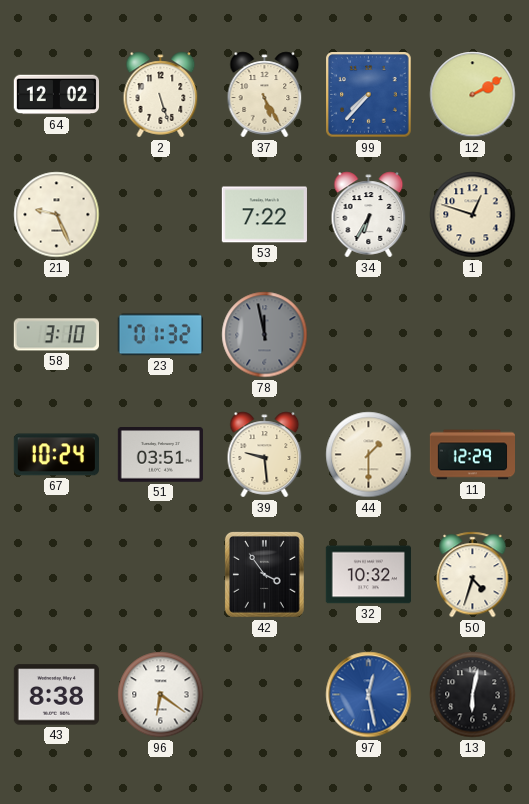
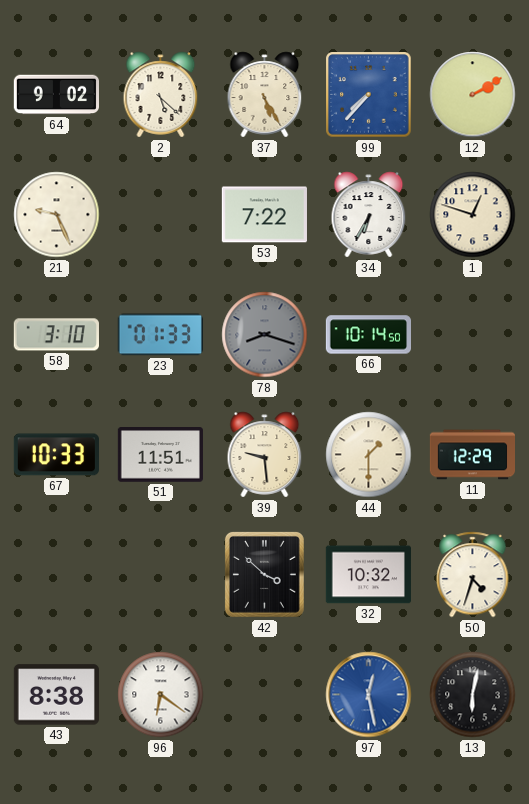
64: 12:02 -> 9:02 (56, 95)
2: 5:27 -> 5:22 (161, 95)
23: 01:32 -> 01:33 (160, 335)
78: 11:58 -> 8:18 (265, 335)
66: none -> 10:14 (368, 335)
67: 10:24 -> 10:33 (56, 455)
51: 03:51 -> 11:51 (160, 455)
42: 3:54 -> 3:52 (264, 574)
